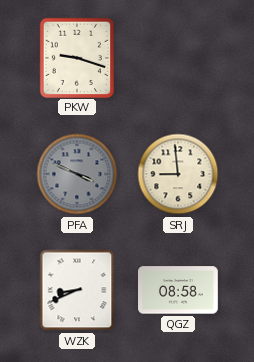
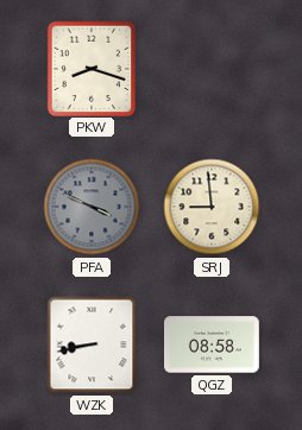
PKW: 9:18 -> 8:18 (90, 68)
WZK: 8:41 -> 8:43 (92, 344)
